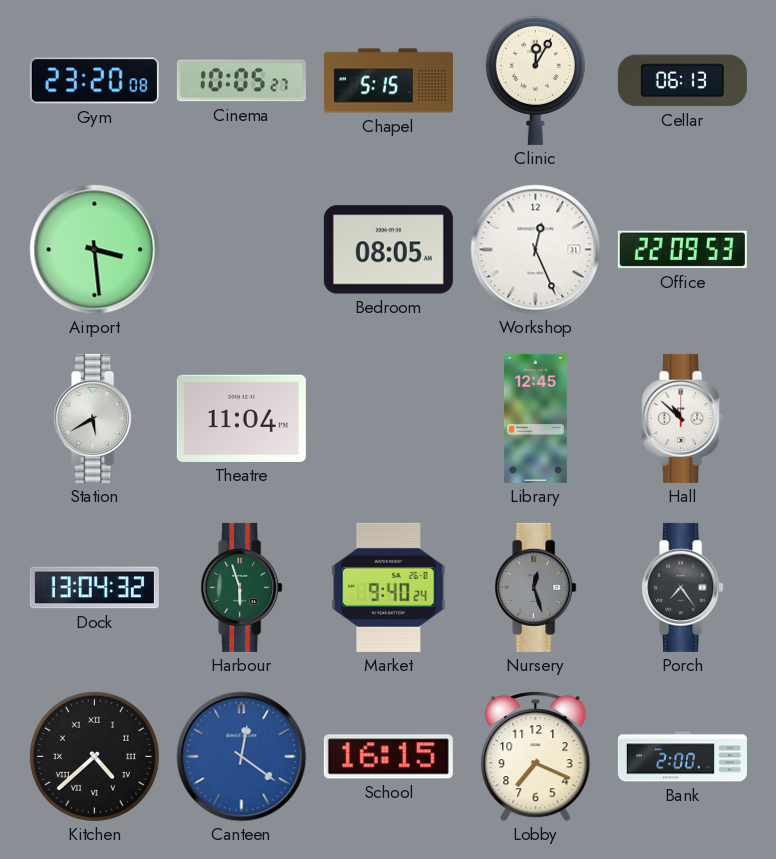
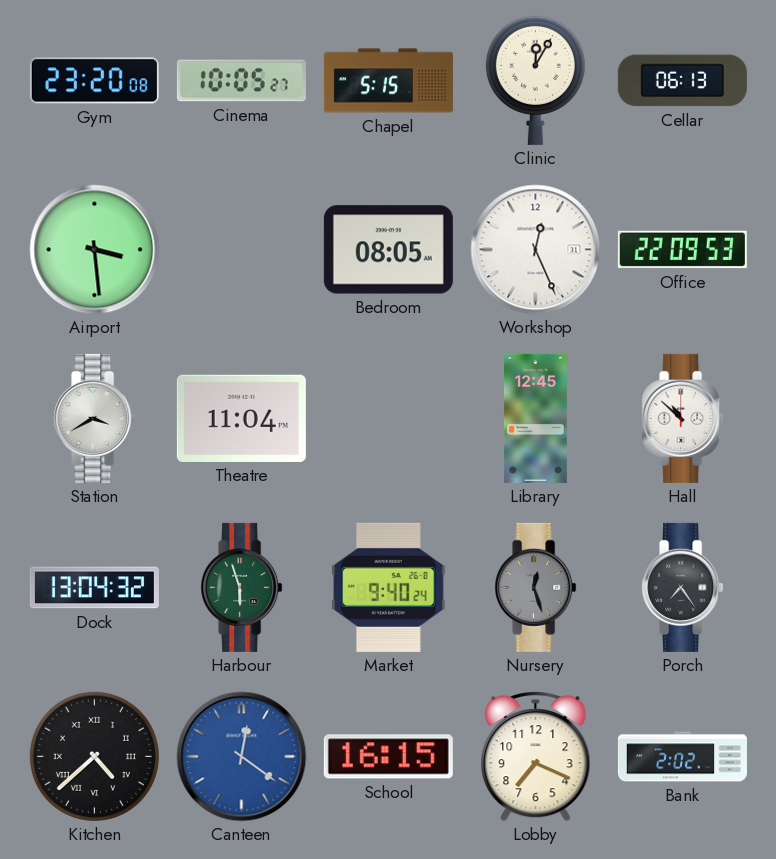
Station: 5:40 -> 3:40 (95, 418)
Bank: 2:00 -> 2:02 (682, 757)
